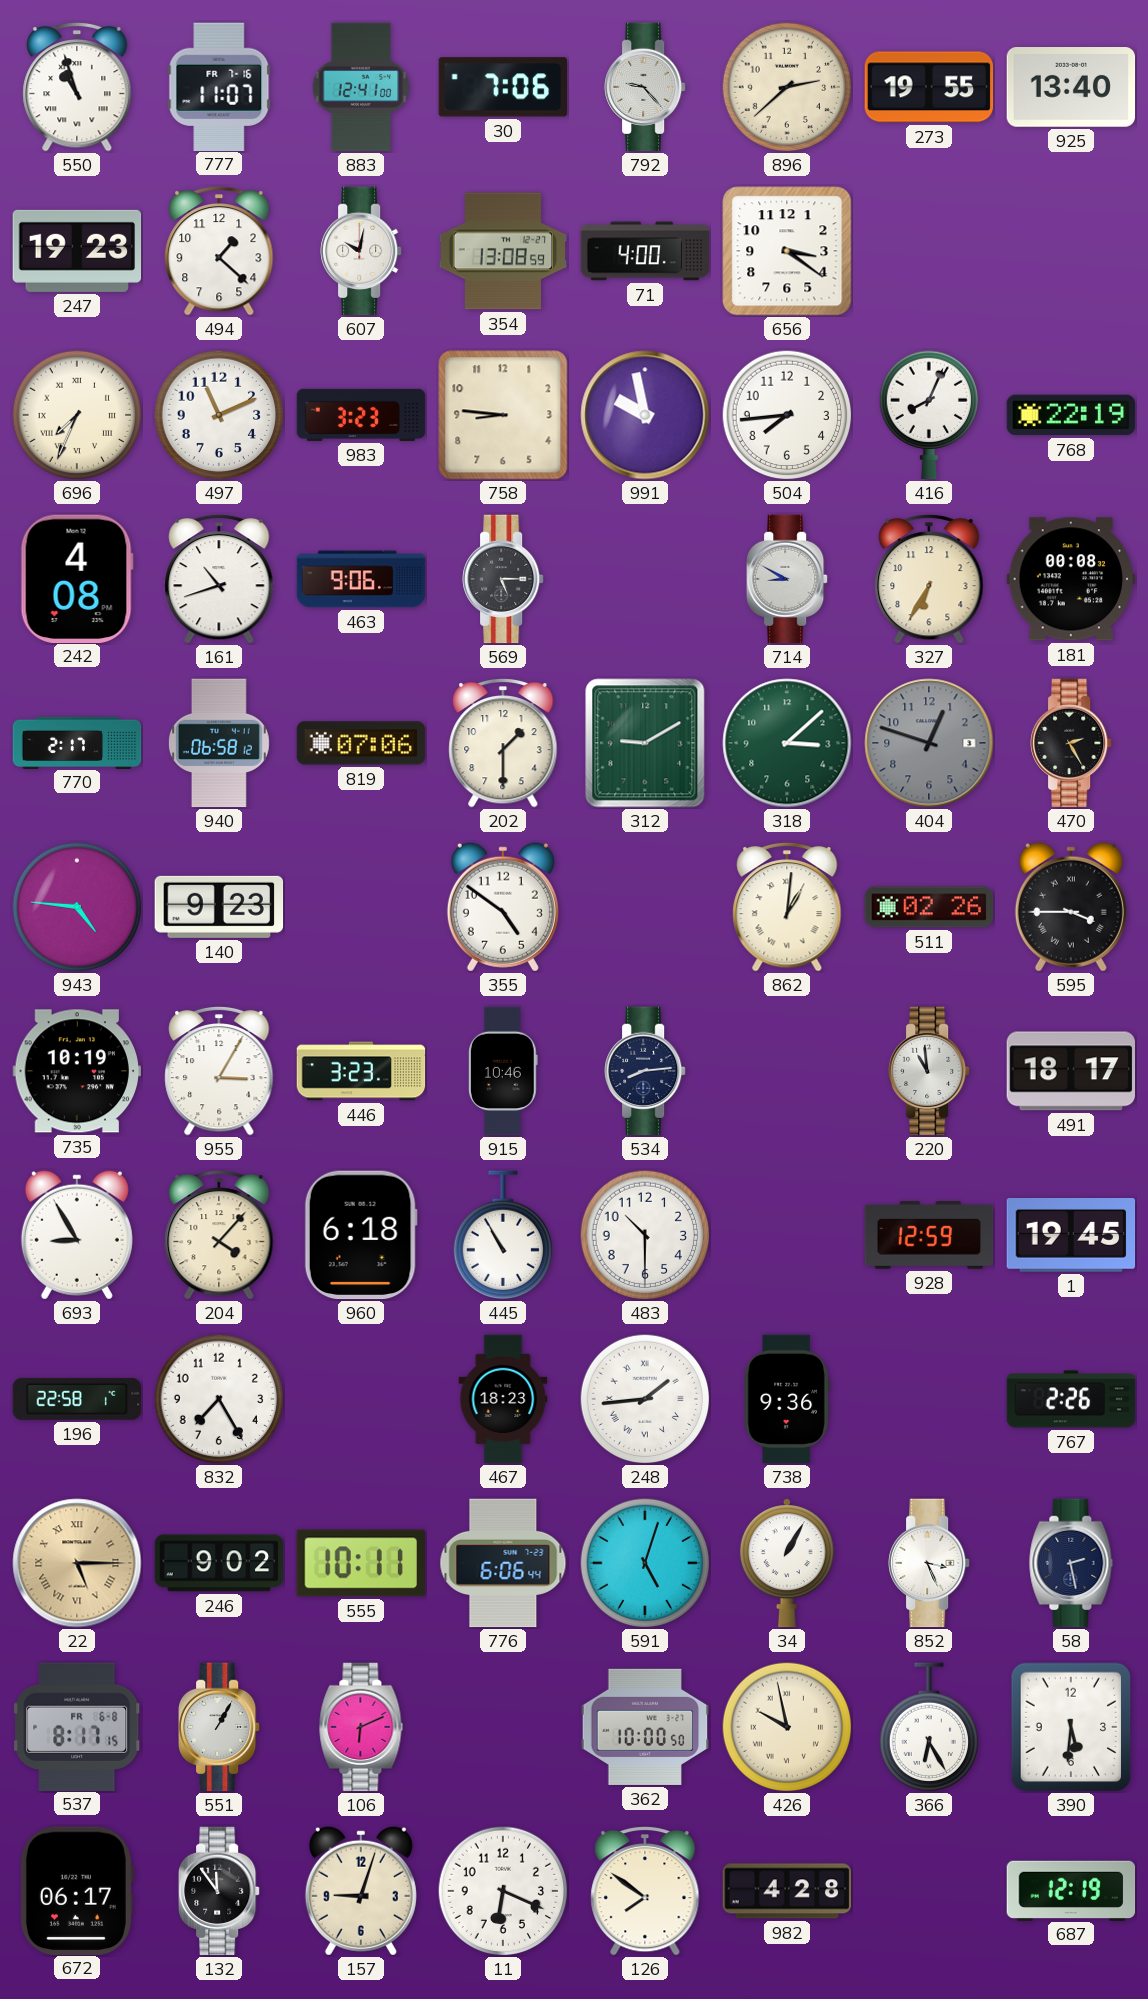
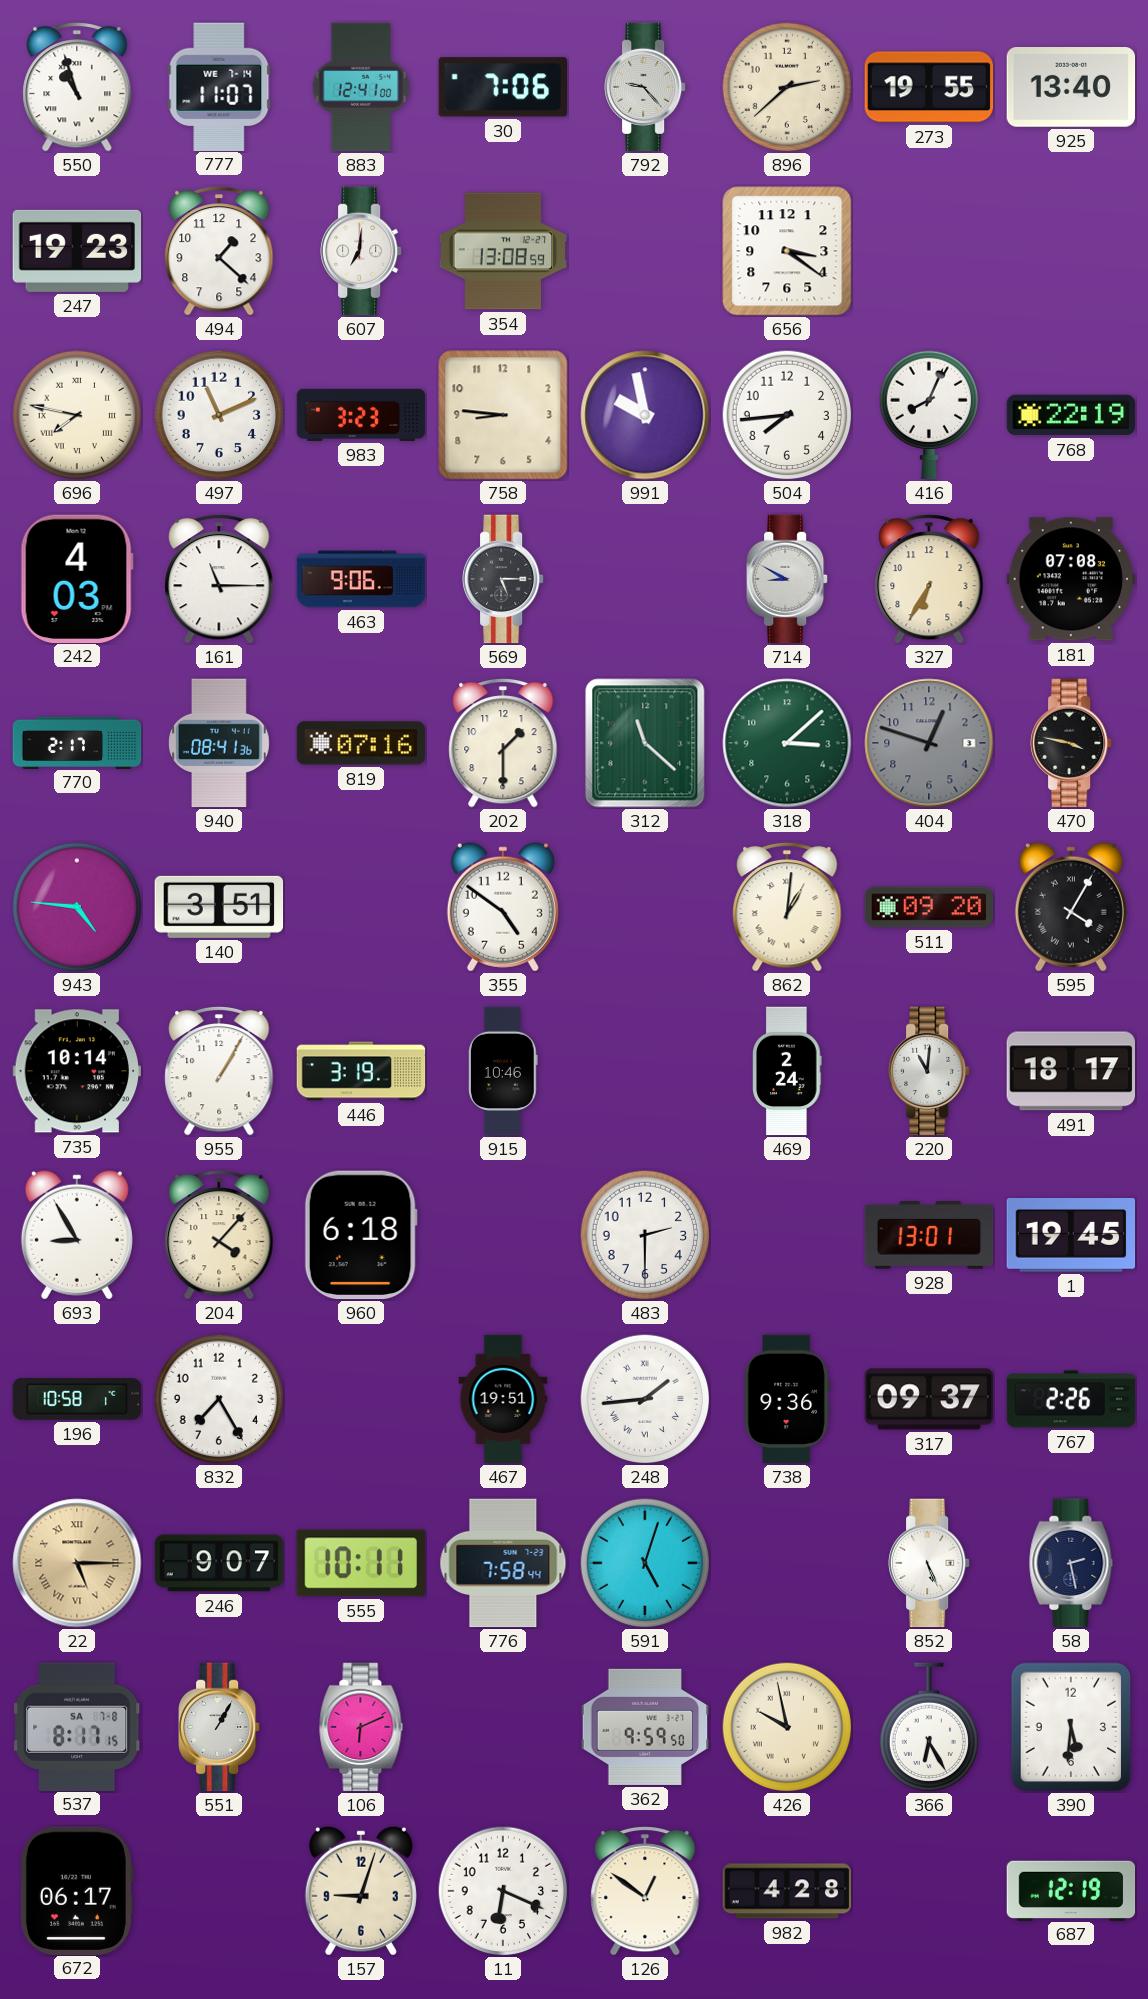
777 date: FR 7-16 -> WE 7-14 (219, 86)
607: 10:02 -> 7:01 (362, 251)
71: 4:00 -> none (645, 251)
696: 7:34 -> 7:47 (77, 415)
242: 4:08 -> 4:03 (77, 578)
161: 10:42 -> 11:15 (219, 579)
181: 00:08 -> 07:08 (1071, 579)
940: 06:58 -> 08:41 (219, 743)
819: 07:06 -> 07:16 (361, 743)
312: 9:10 -> 11:22 (645, 743)
470: 2:25 -> 3:47 (1072, 743)
140: 9:23 -> 3:51 (219, 907)
511: 02:26 -> 09:20 (929, 907)
595: 3:45 -> 4:05 (1071, 907)
735: 10:19 -> 10:14 (77, 1071)
955: 3:05 -> 1:05 (219, 1071)
446: 3:23 -> 3:19 (361, 1071)
534: 8:14 -> none (646, 1071)
469: none -> 2:24 (787, 1071)
220: 10:59 -> 11:01 (930, 1071)
445: 10:55 -> none (502, 1235)
483: 10:30 -> 2:30 (645, 1235)
928: 12:59 -> 13:01 (929, 1235)
196: 22:58 -> 10:58 (77, 1399)
467: 18:23 -> 19:51 (503, 1399)
317: none -> 09:37 (929, 1399)
246: 9:02 -> 9:07 (219, 1563)
776: 6:06 -> 7:58 (503, 1563)
34: 1:05 -> none (787, 1563)
852: 3:26 -> 5:26 (930, 1563)
537 date: FR 6-8 -> SA 7-8 (78, 1726)
362: 10:00 -> 9:59 (645, 1727)
132: 11:54 -> none (220, 1891)
126: 7:51 -> 12:51 (645, 1891)
